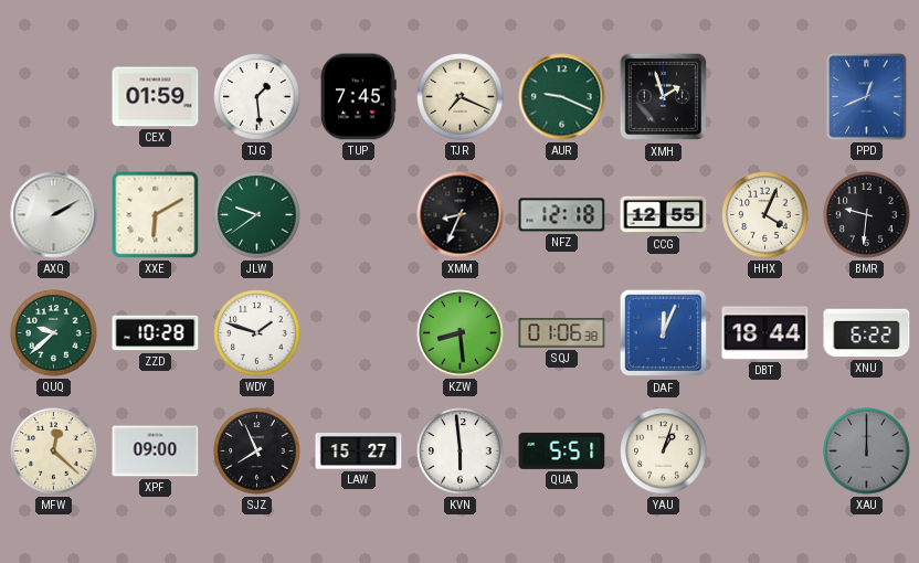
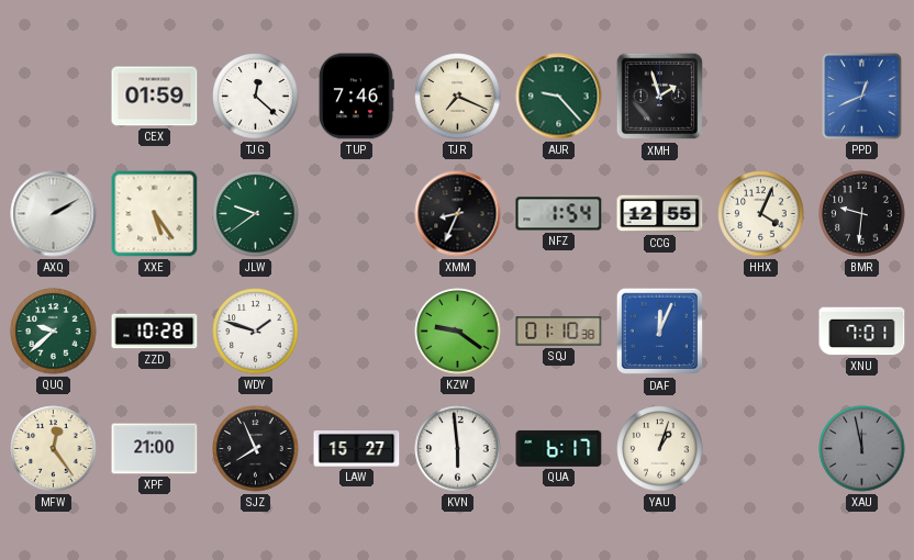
TJG: 1:29 -> 12:22 (256, 97)
TUP: 7:45 -> 7:46 (356, 97)
AUR: 9:19 -> 9:23 (559, 97)
XXE: 6:10 -> 5:24 (155, 214)
NFZ: 12:18 -> 1:54 (559, 214)
KZW: 8:29 -> 9:21 (458, 332)
SQJ: 01:06 -> 01:10 (559, 332)
DBT: 18:44 -> none (765, 333)
XNU: 6:22 -> 7:01 (862, 332)
MFW: 12:22 -> 12:24 (54, 449)
XPF: 09:00 -> 21:00 (155, 449)
QUA: 5:51 -> 6:17 (559, 448)
XAU: 12:00 -> 11:58 (862, 449)
